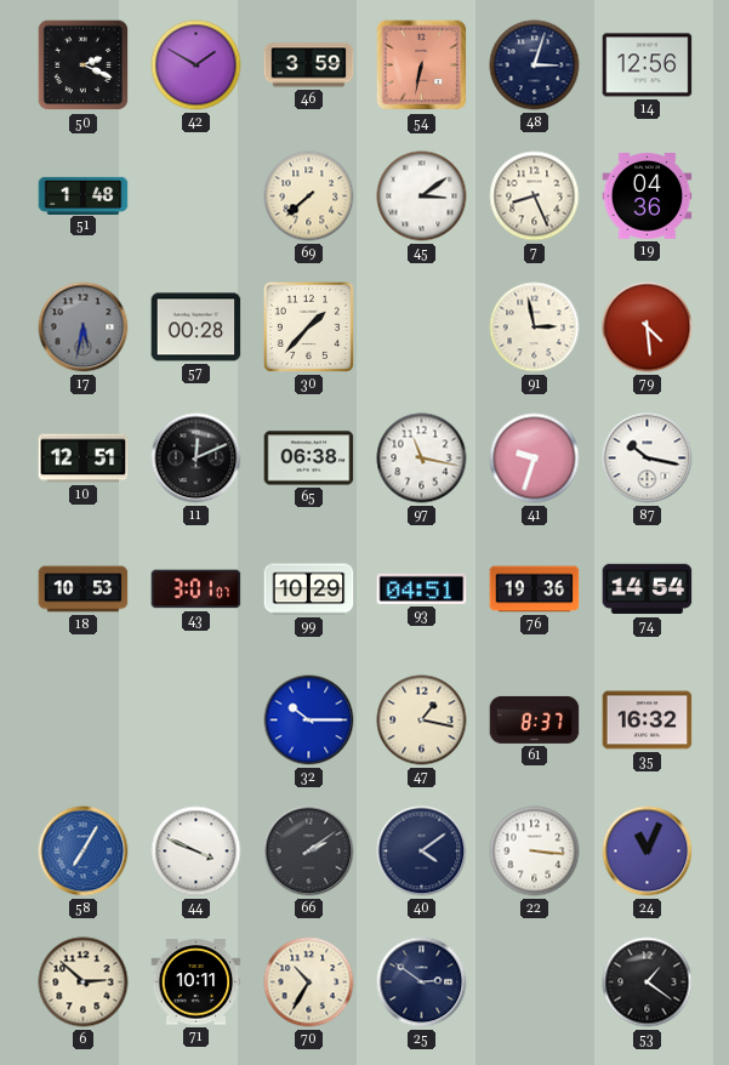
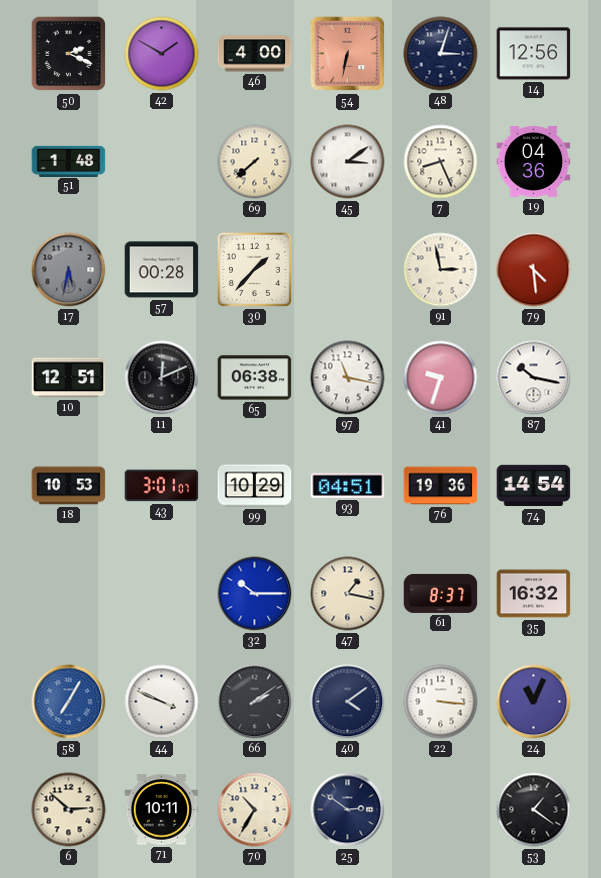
46: 3:59 -> 4:00 (255, 54)
